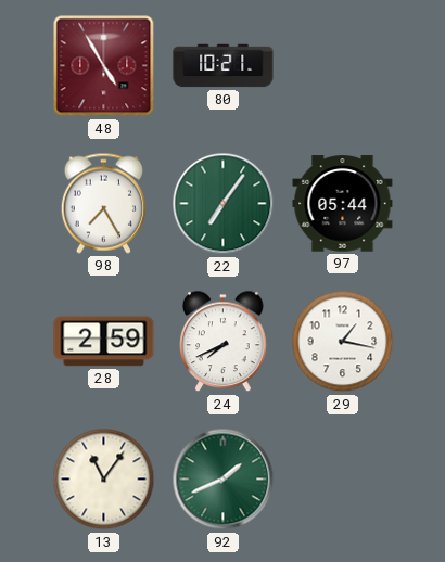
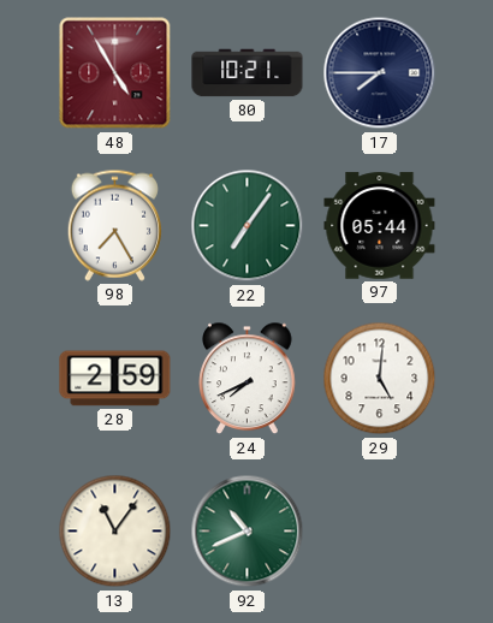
17: none -> 7:45 (380, 73)
29: 1:17 -> 5:01 (380, 379)
92: 1:41 -> 10:41 (248, 532)
